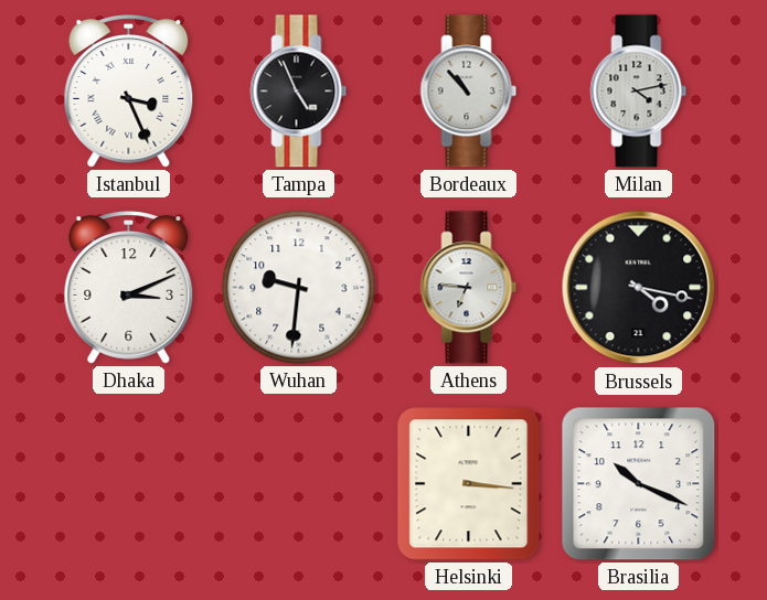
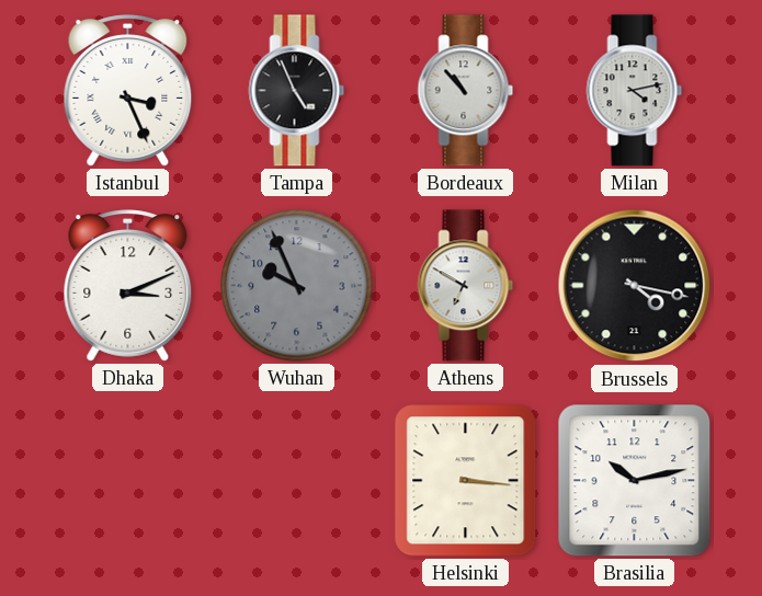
Wuhan: 9:31 -> 9:56 (297, 286)
Wuhan dial: white -> grey (297, 286)
Athens: 6:46 -> 6:50 (466, 286)
Brasilia: 10:19 -> 10:13 (635, 481)
